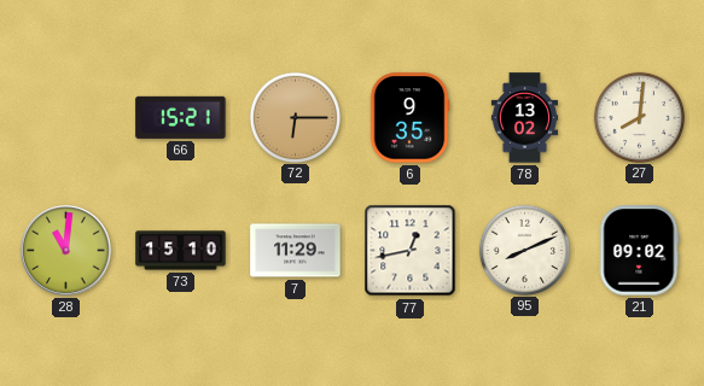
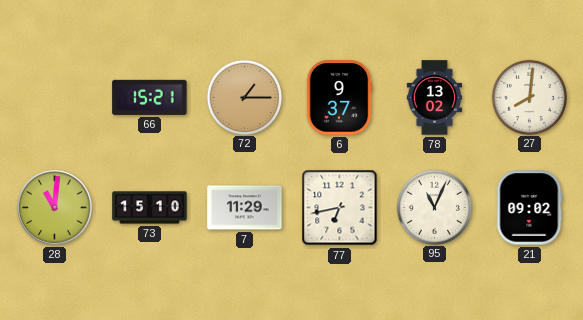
72: 6:15 -> 1:15 (244, 97)
6: 9:35 -> 9:37 (339, 98)
77: 12:43 -> 6:43 (340, 208)
95: 8:11 -> 11:04 (434, 207)
